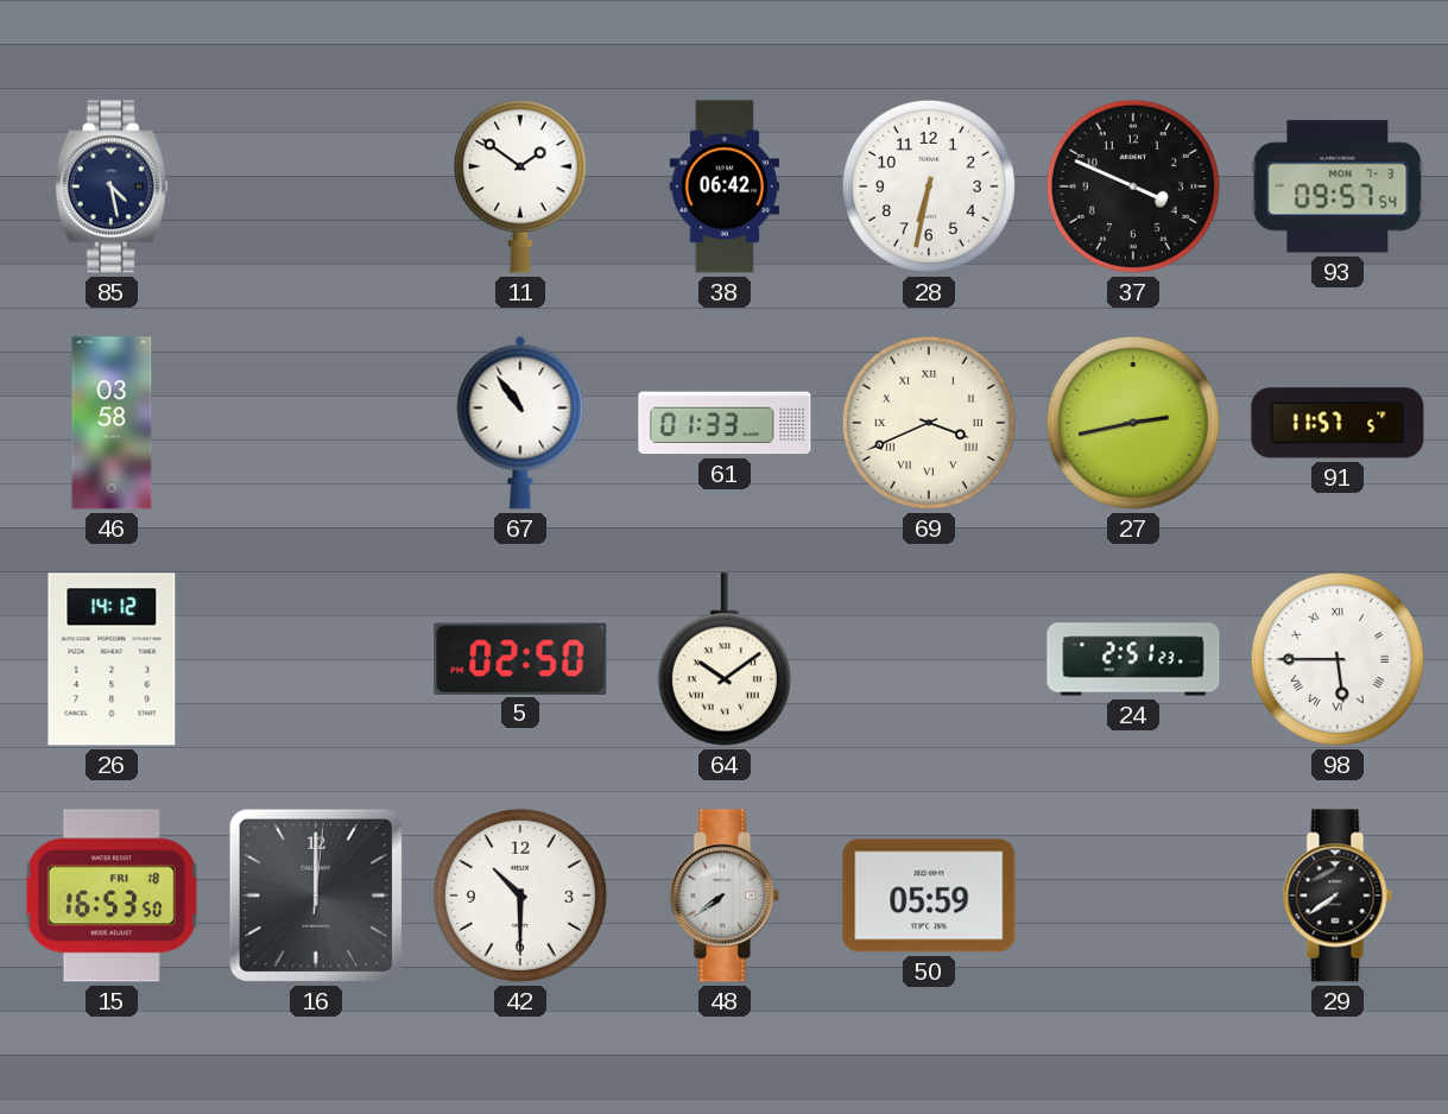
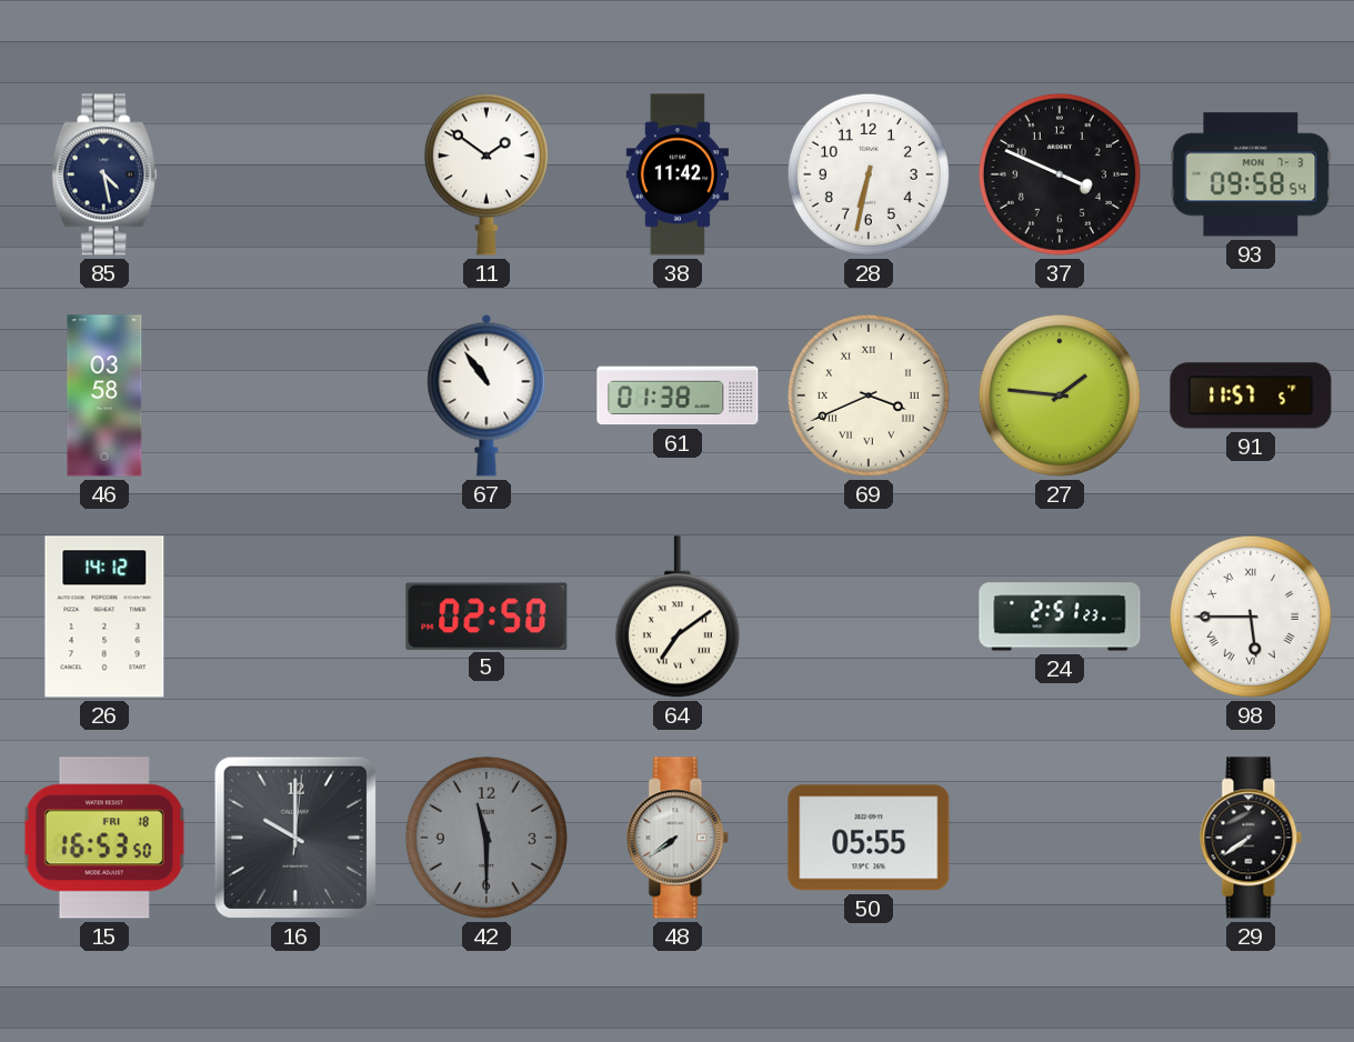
38: 06:42 -> 11:42 (676, 174)
93: 09:57 -> 09:58 (1251, 174)
61: 01:33 -> 01:38 (678, 395)
27: 2:43 -> 1:46 (1060, 395)
64: 10:09 -> 7:09 (678, 617)
16: 12:00 -> 10:00 (295, 838)
42: 10:30 -> 11:30 (487, 838)
42 dial: white -> grey (487, 838)
50: 05:59 -> 05:55 (869, 838)
